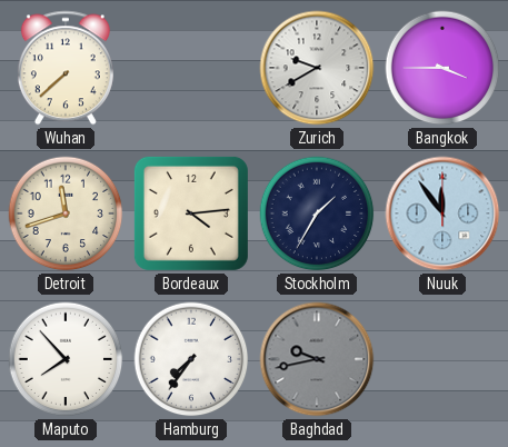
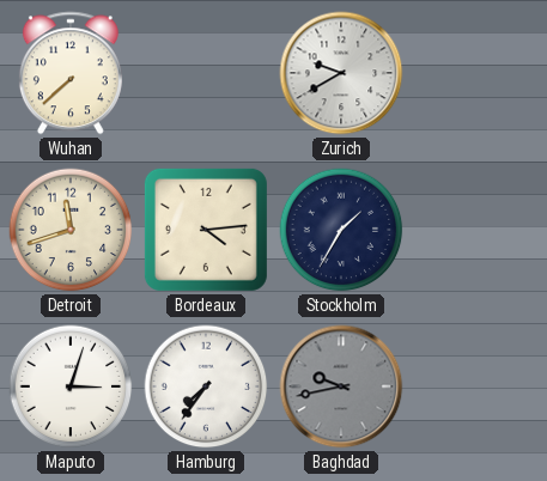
Bangkok: 3:45 -> none (442, 68)
Nuuk: 11:54 -> none (442, 213)
Maputo: 7:53 -> 3:03 (71, 386)
